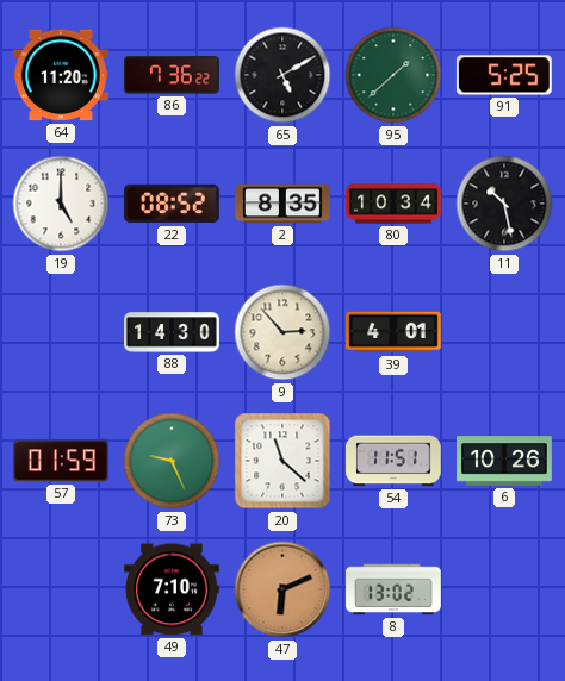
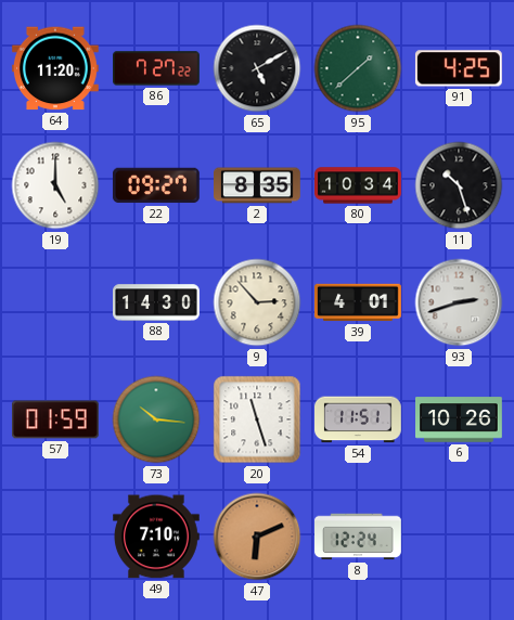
86: 7:36 -> 7:27 (157, 68)
91: 5:25 -> 4:25 (459, 68)
22: 08:52 -> 09:27 (156, 185)
11: 10:28 -> 10:27 (459, 185)
93: none -> 2:42 (459, 302)
73: 9:26 -> 10:16 (156, 419)
20: 11:22 -> 11:27 (257, 419)
8: 13:02 -> 12:24 (359, 537)
